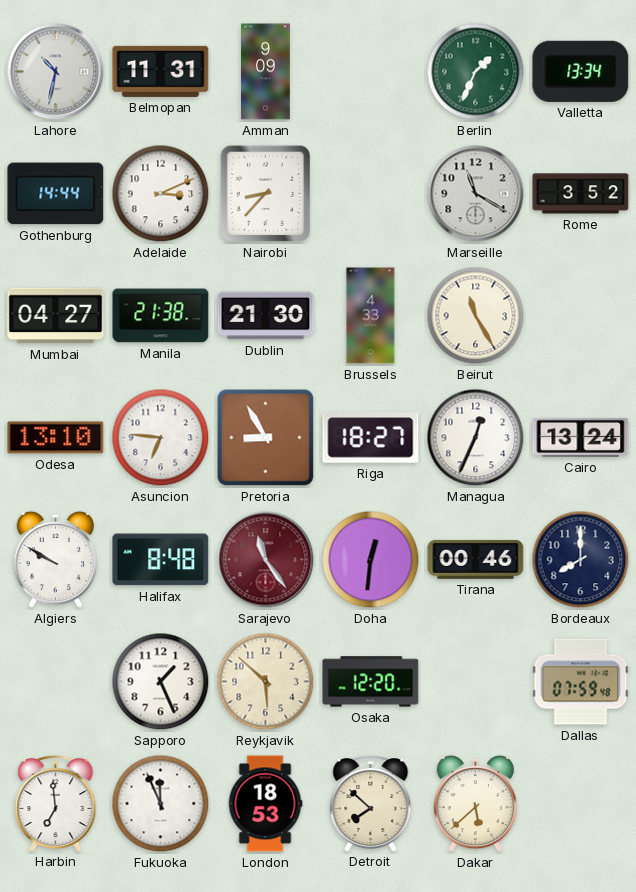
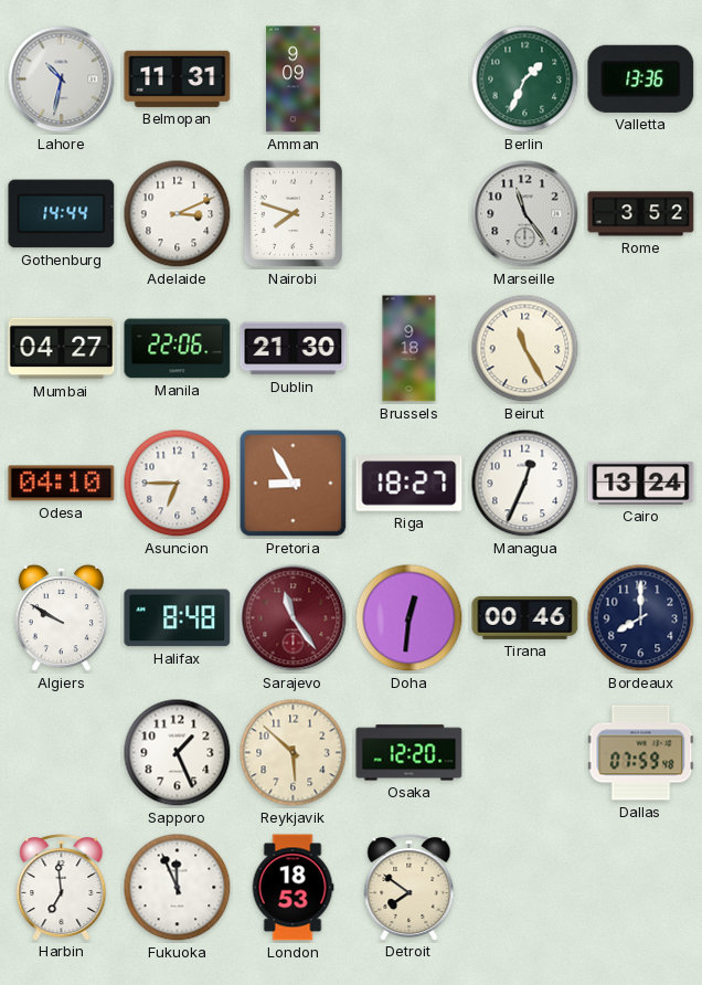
Valletta: 13:34 -> 13:36 (641, 78)
Nairobi: 8:37 -> 7:48 (294, 214)
Marseille: 11:20 -> 11:24 (525, 214)
Manila: 21:38 -> 22:06 (178, 349)
Brussels: 4:33 -> 9:18 (410, 349)
Odesa: 13:10 -> 04:10 (62, 484)
Asuncion: 6:46 -> 6:45 (178, 484)
Detroit: 7:52 -> 7:51 (410, 888)
Dakar: 5:38 -> none (476, 804)
